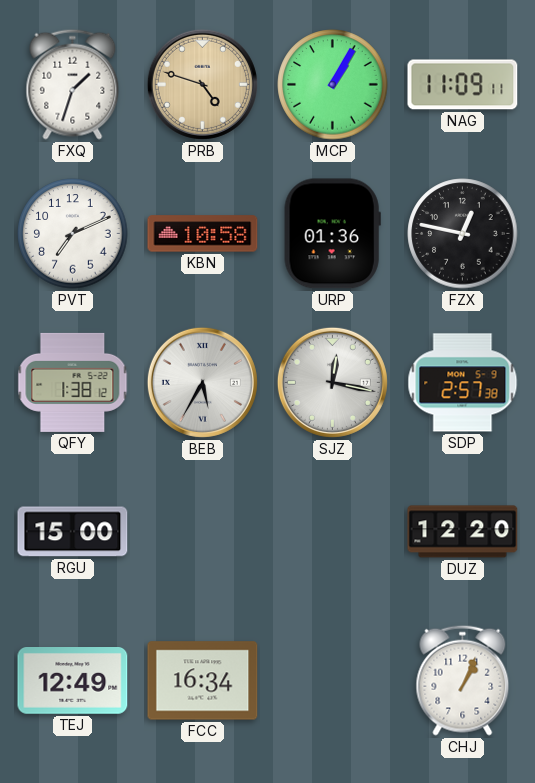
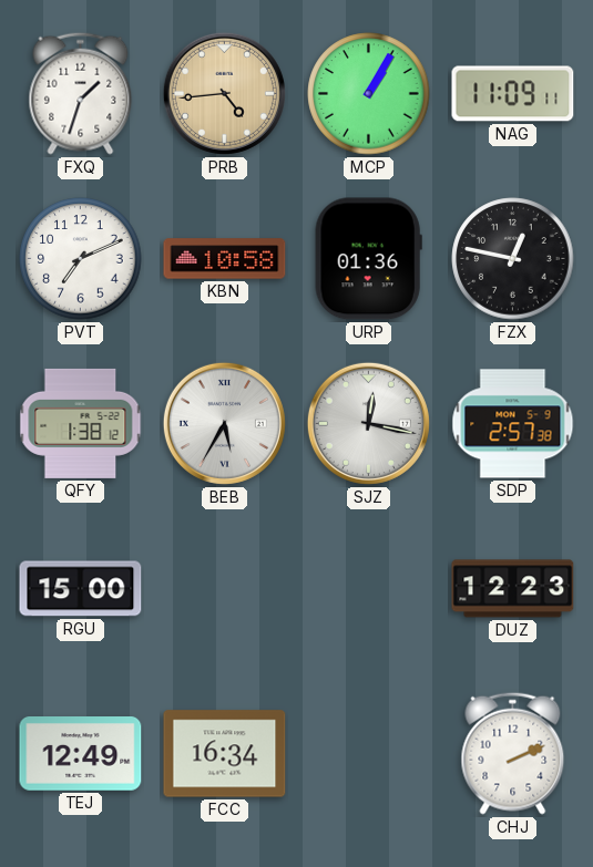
PRB: 4:48 -> 4:44 (224, 93)
DUZ: 12:20 -> 12:23 (513, 589)
CHJ: 1:04 -> 2:11 (513, 753)
